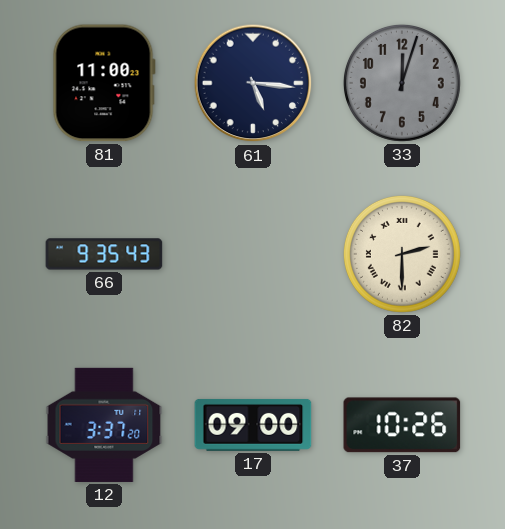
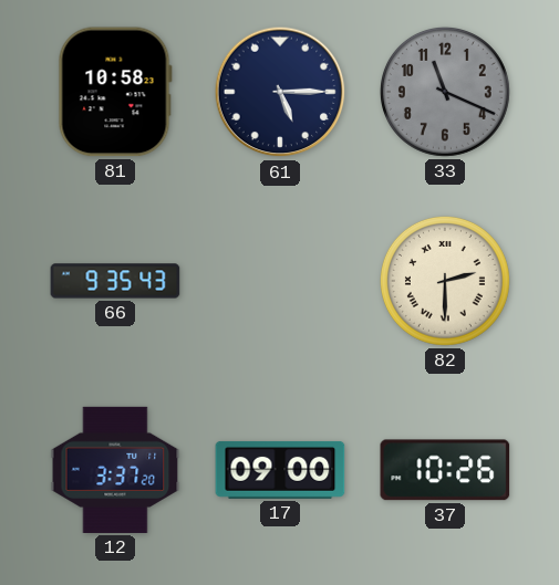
81: 11:00 -> 10:58 (115, 92)
61: 5:16 -> 5:15 (280, 92)
33: 12:03 -> 11:19 (445, 92)
